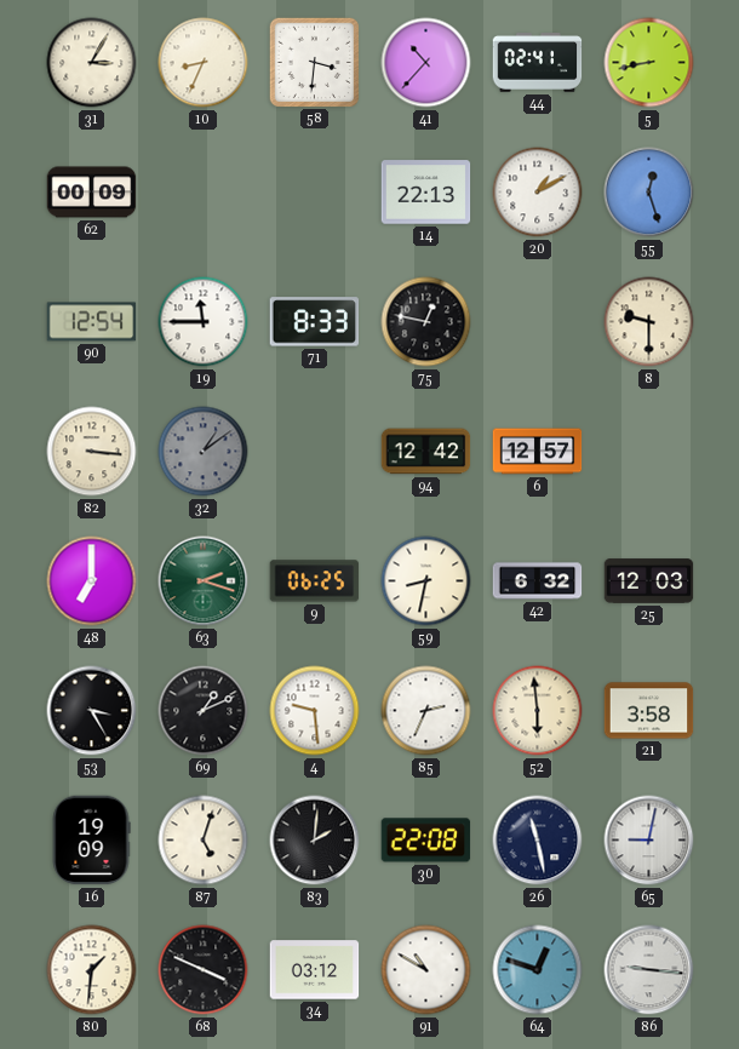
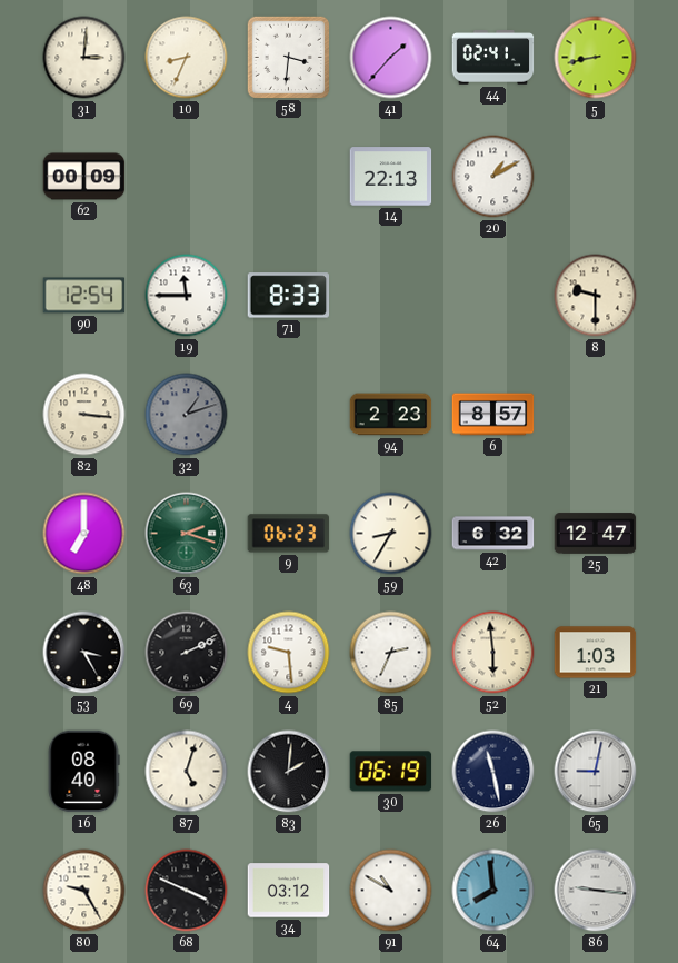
31: 3:05 -> 3:01 (84, 58)
41: 10:37 -> 1:37 (391, 58)
55: 12:27 -> none (649, 193)
75: 12:47 -> none (426, 322)
32: 1:09 -> 1:12 (187, 415)
94: 12:42 -> 2:23 (391, 415)
6: 12:57 -> 8:57 (493, 415)
9: 06:25 -> 06:23 (289, 534)
59: 8:32 -> 8:35 (391, 534)
25: 12:03 -> 12:47 (596, 534)
69: 1:11 -> 2:11 (187, 653)
21: 3:58 -> 1:03 (596, 653)
16: 19:09 -> 08:40 (83, 772)
30: 22:08 -> 06:19 (391, 772)
80: 1:31 -> 9:25 (84, 891)
64: 12:48 -> 7:59 (493, 891)
